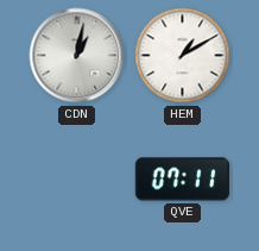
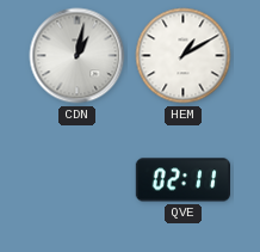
QVE: 07:11 -> 02:11 (182, 180)
